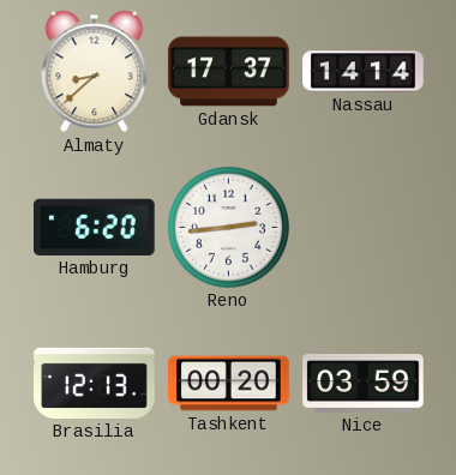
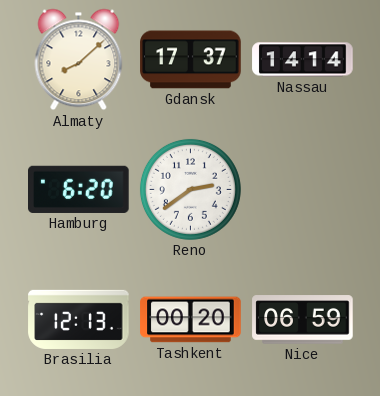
Almaty: 8:38 -> 8:08 (79, 60)
Reno: 2:44 -> 2:39 (190, 189)
Nice: 03:59 -> 06:59 (303, 320)
